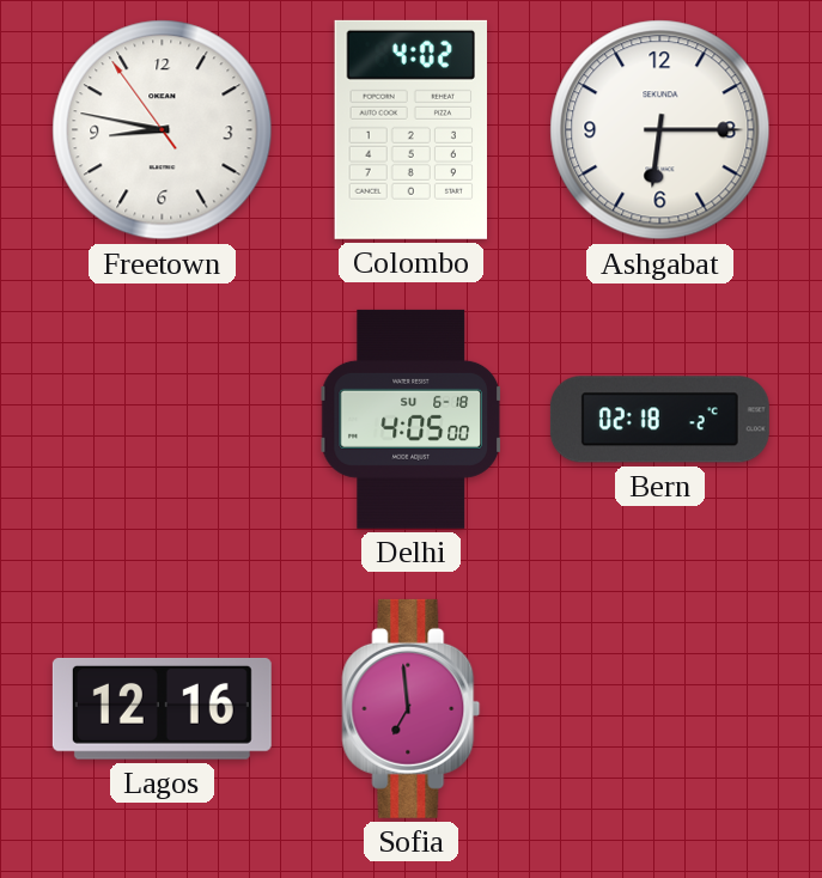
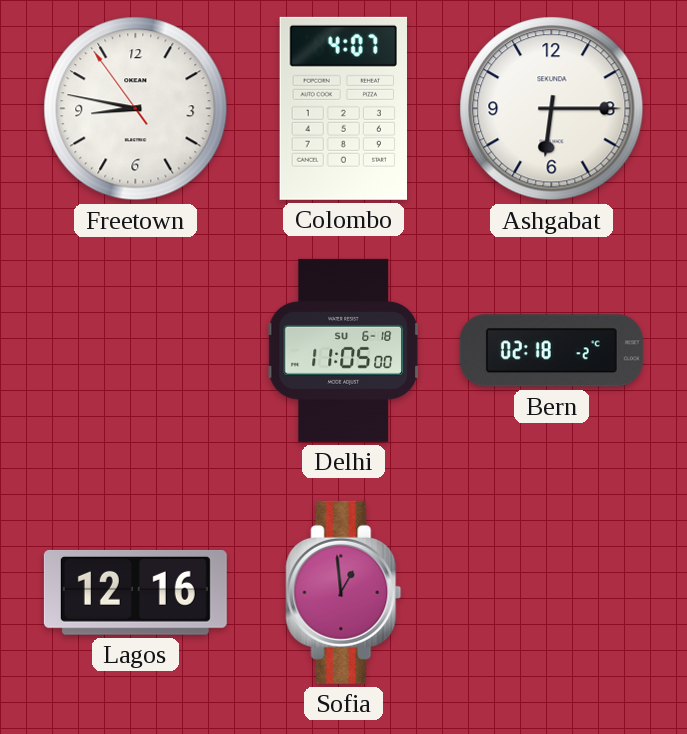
Colombo: 4:02 -> 4:07 (343, 108)
Delhi: 4:05 -> 11:05 (343, 350)
Sofia: 6:59 -> 12:59 (344, 592)
